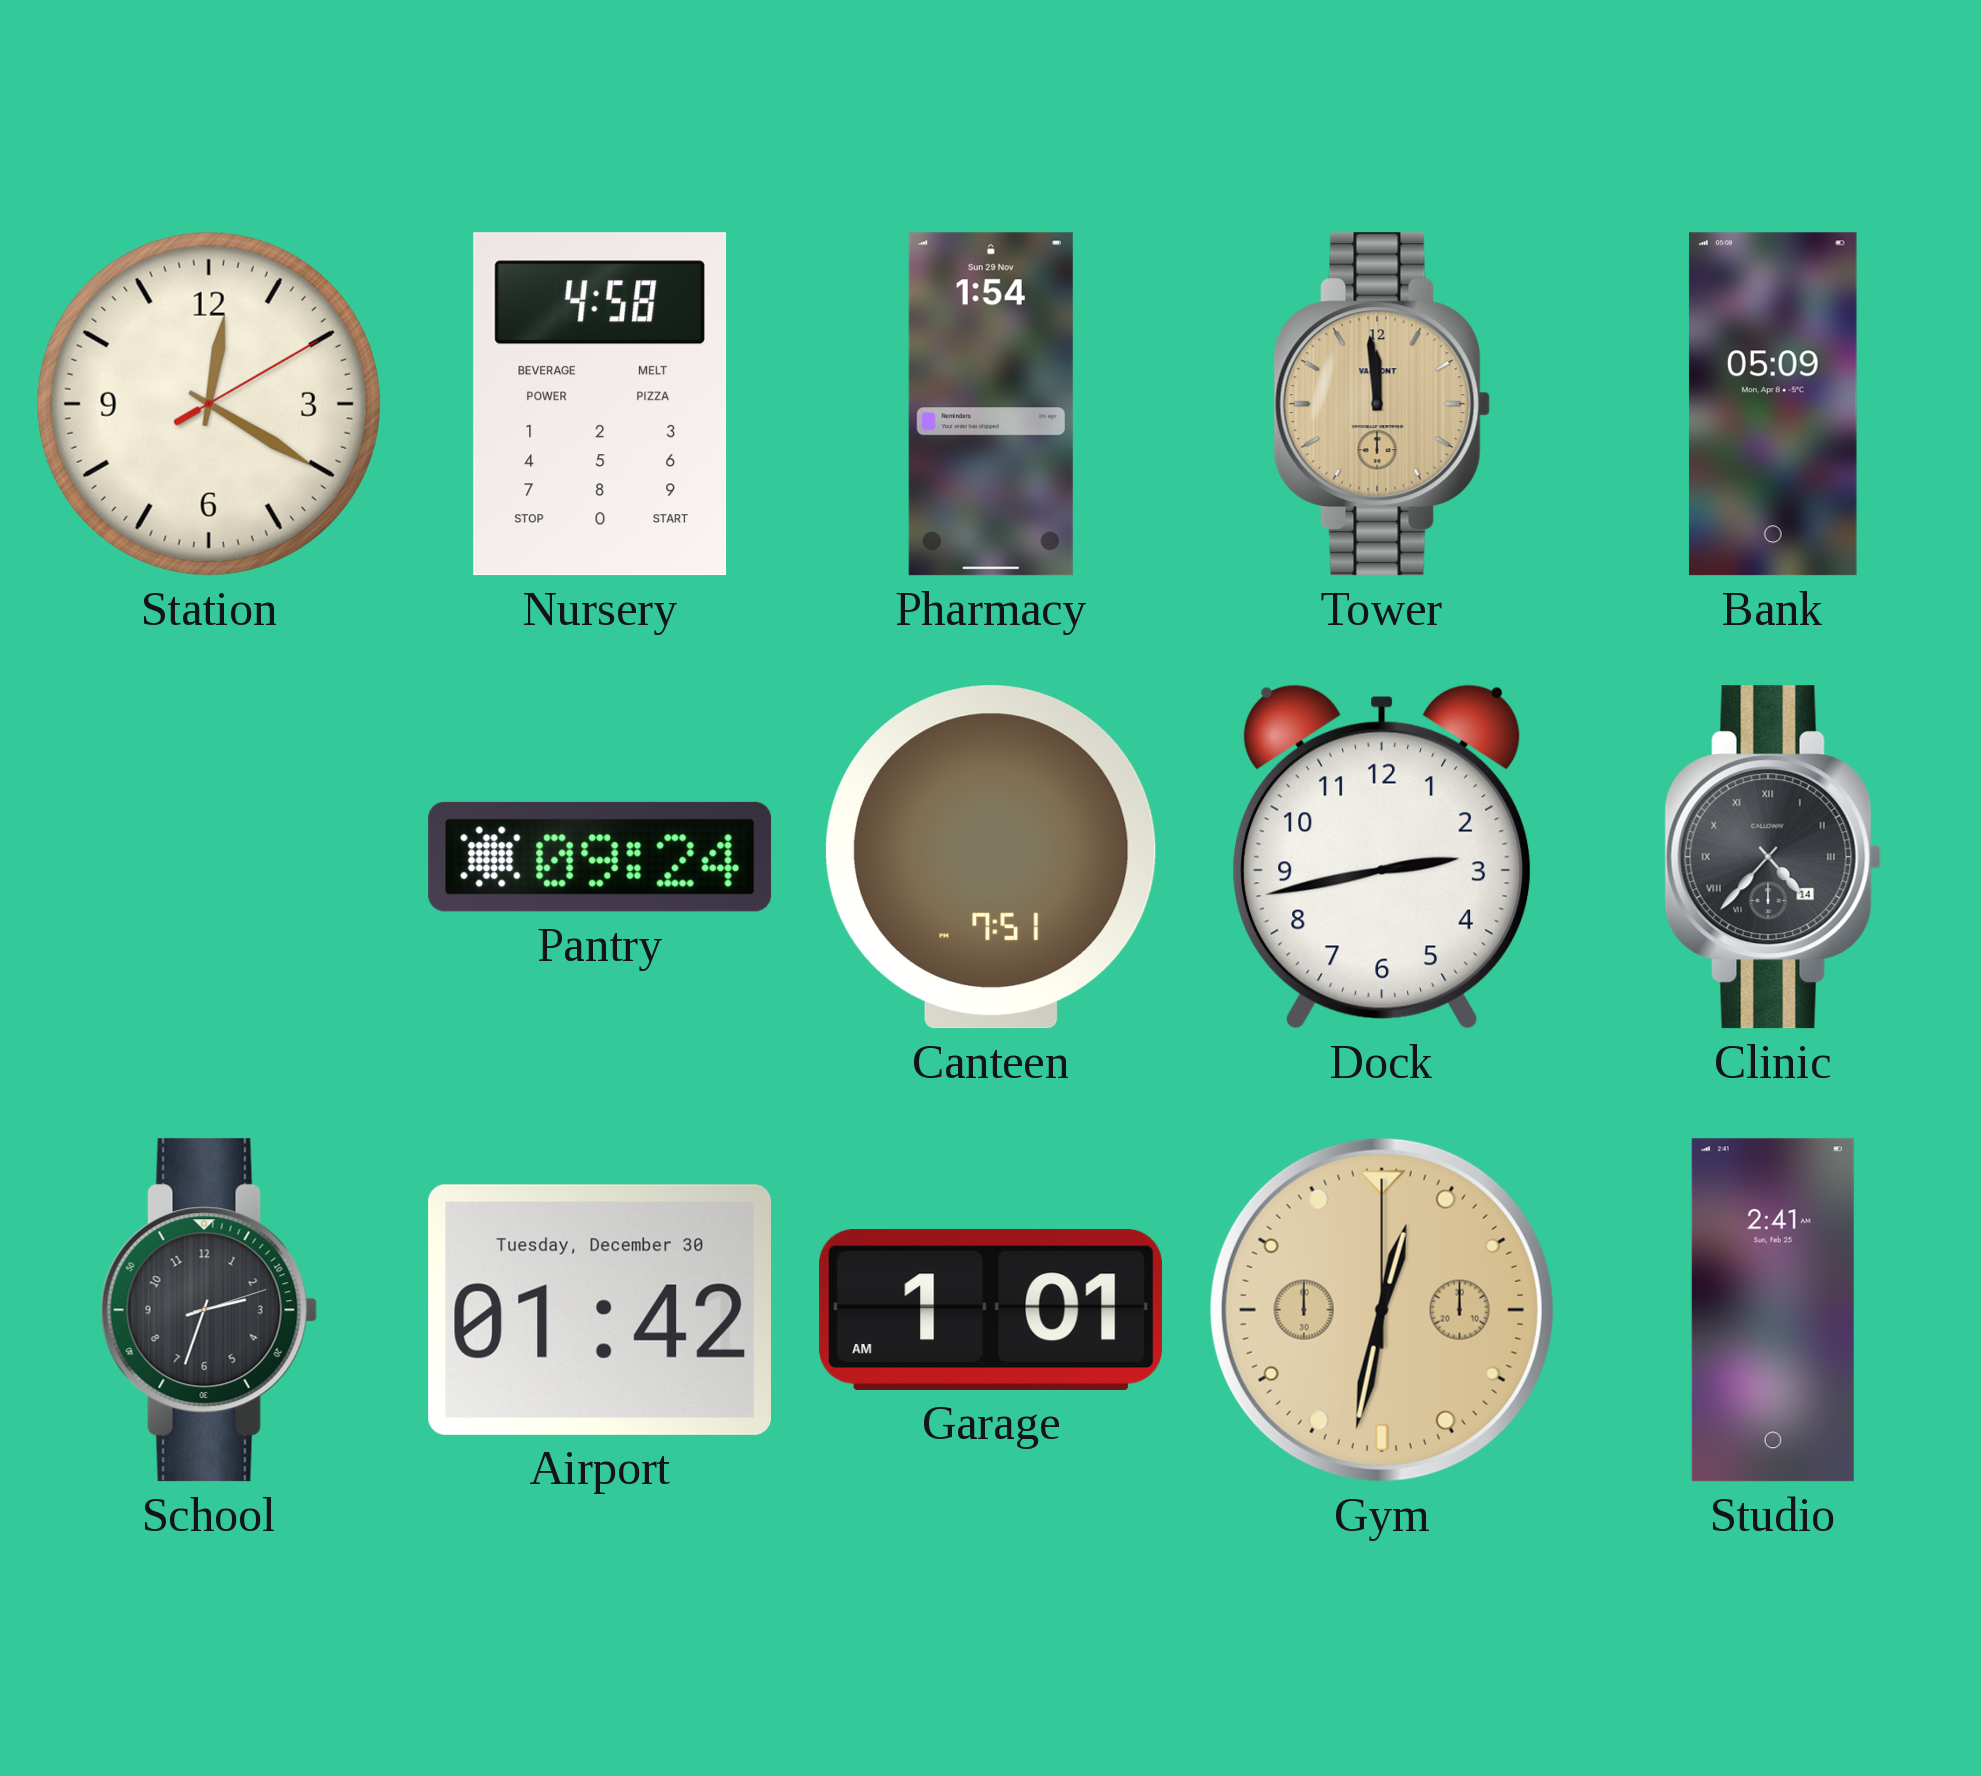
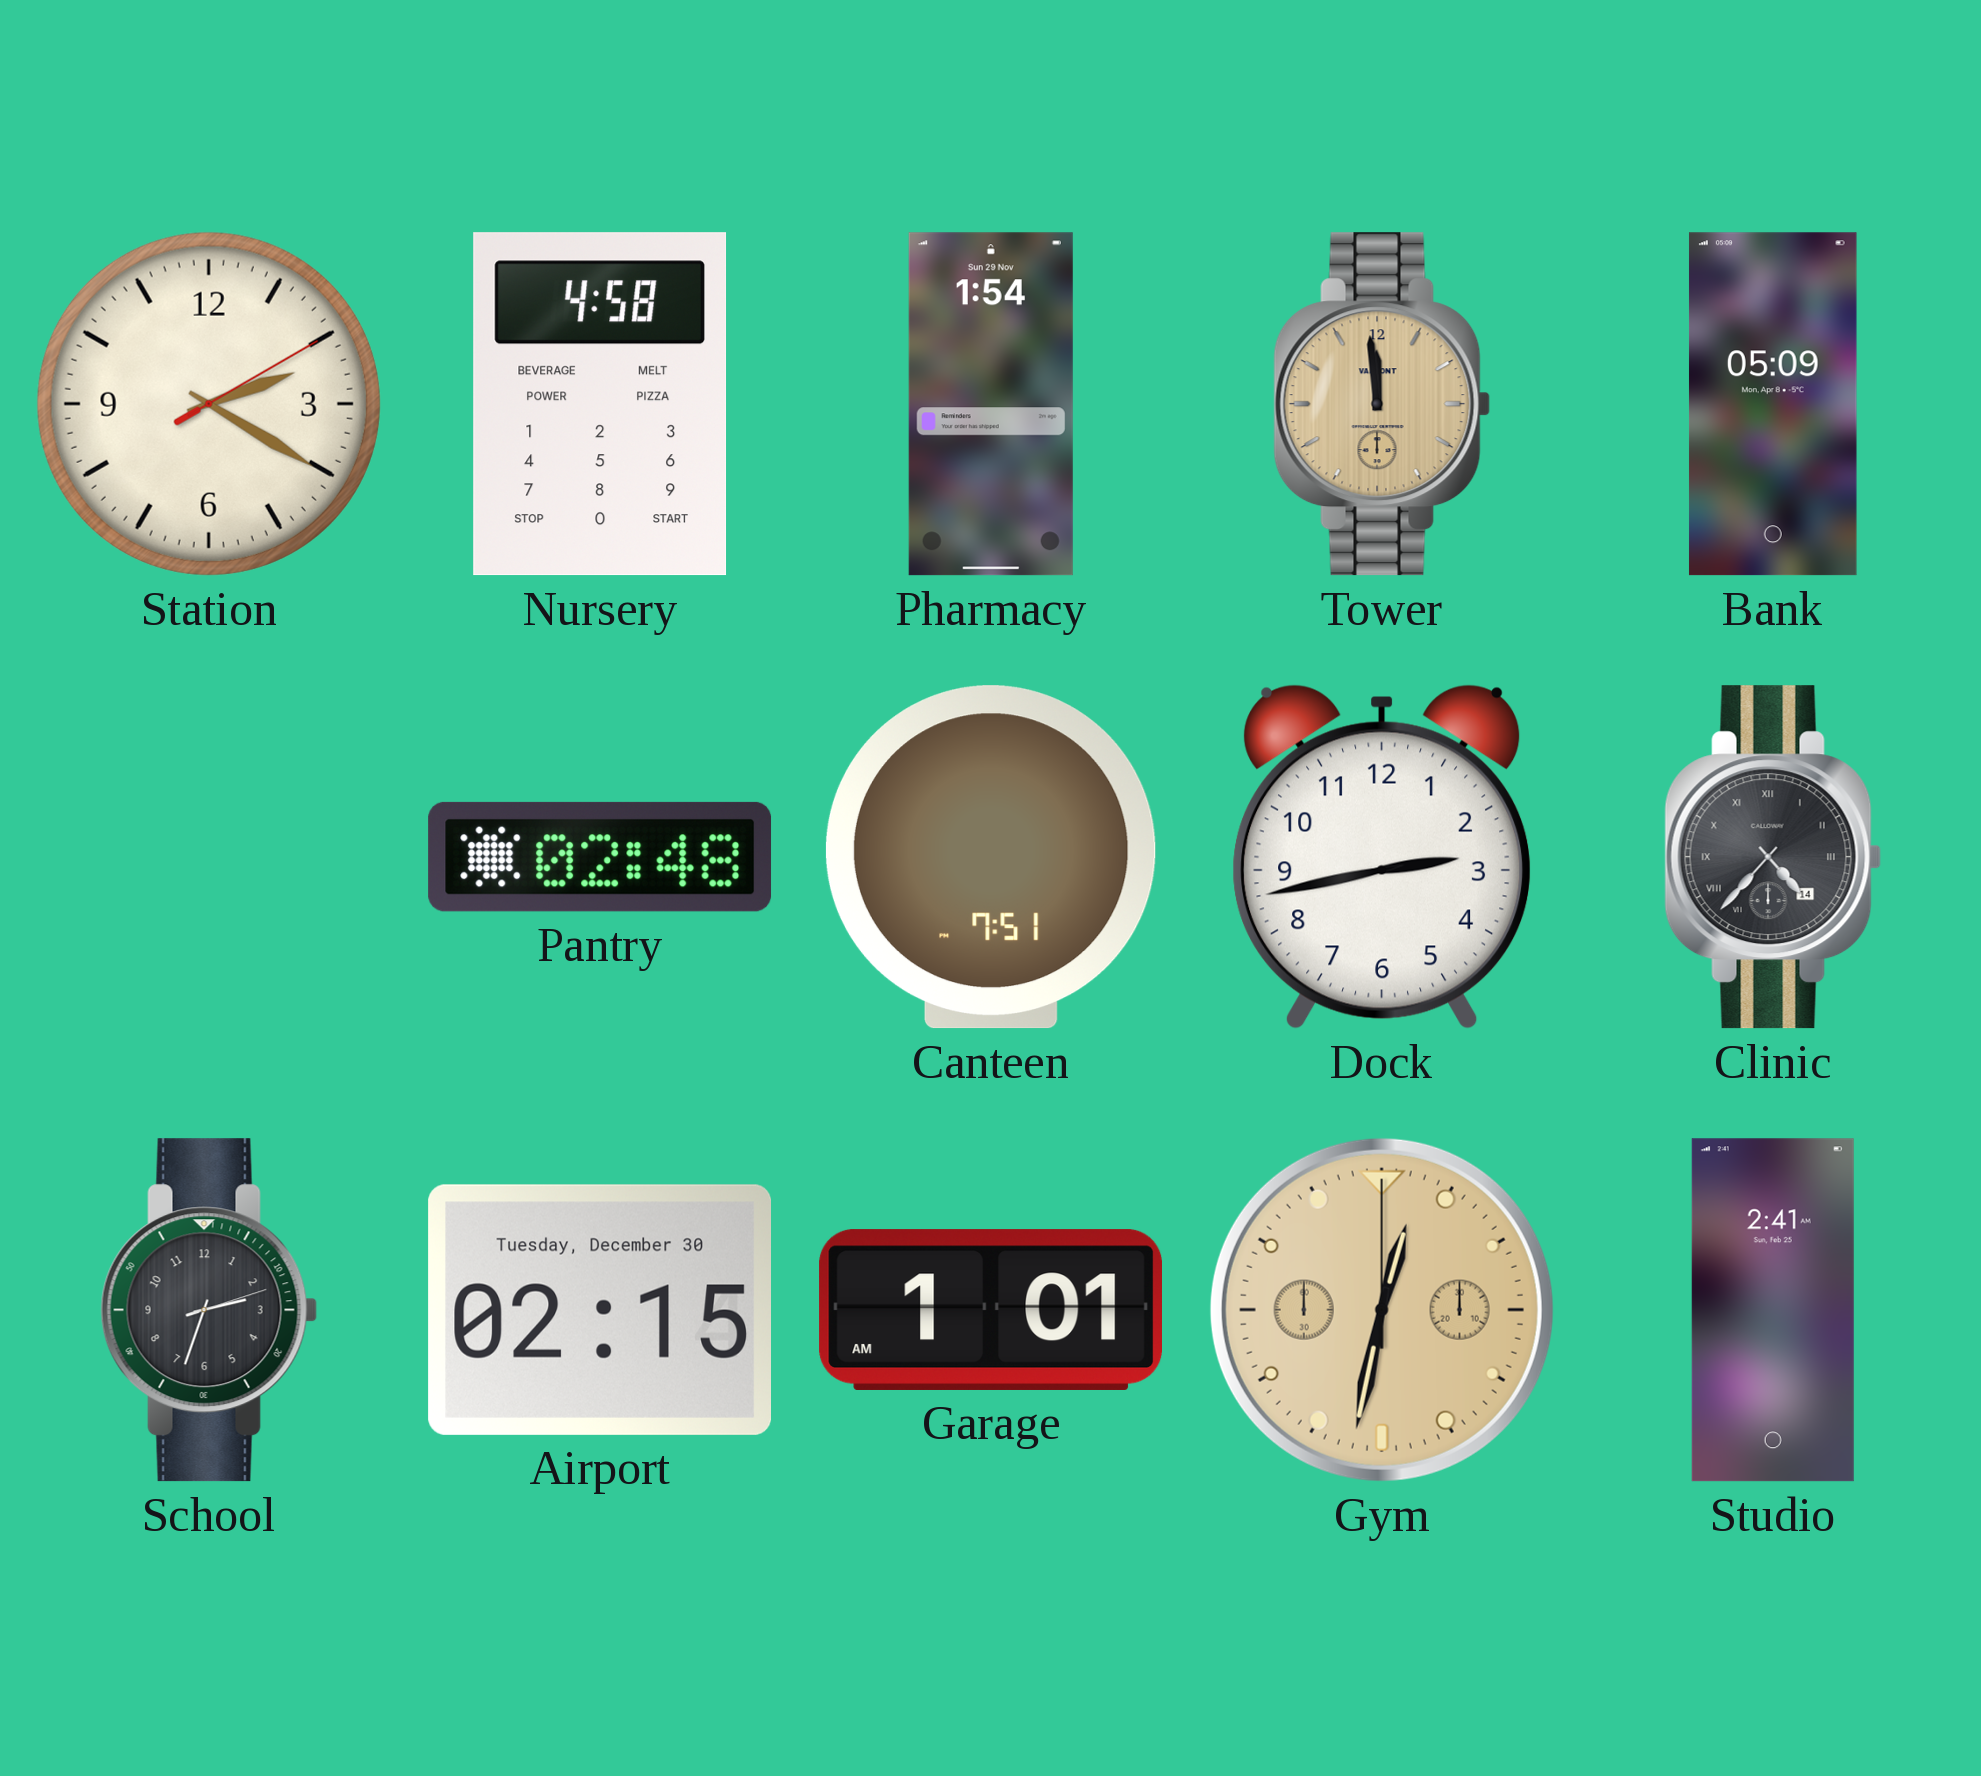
Station: 12:20 -> 2:20 (209, 404)
Pantry: 09:24 -> 02:48 (600, 857)
Airport: 01:42 -> 02:15 (599, 1310)
